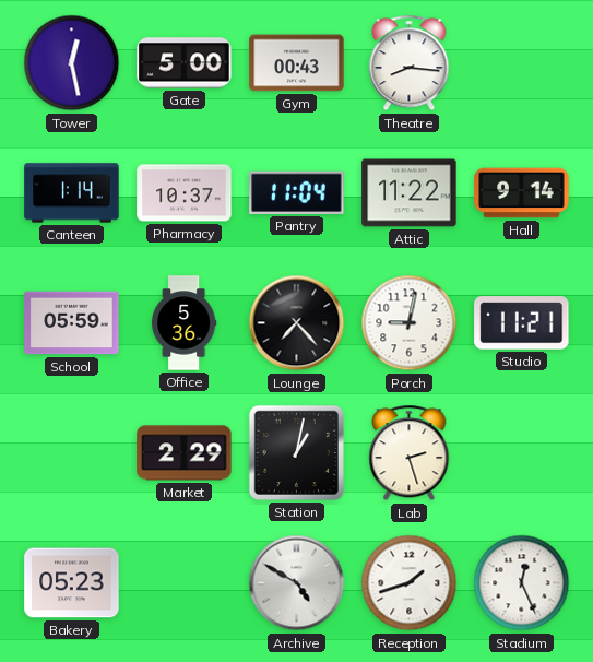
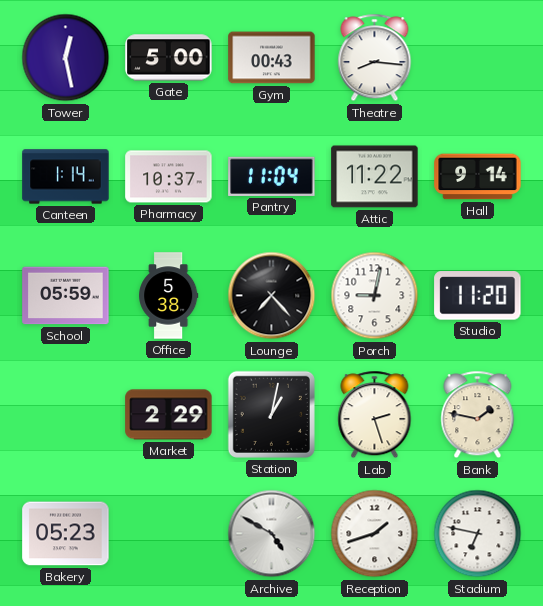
Office: 5:36 -> 5:38 (169, 296)
Studio: 11:21 -> 11:20 (478, 296)
Bank: none -> 1:47 (478, 415)
Stadium: 12:26 -> 6:47 (478, 534)
